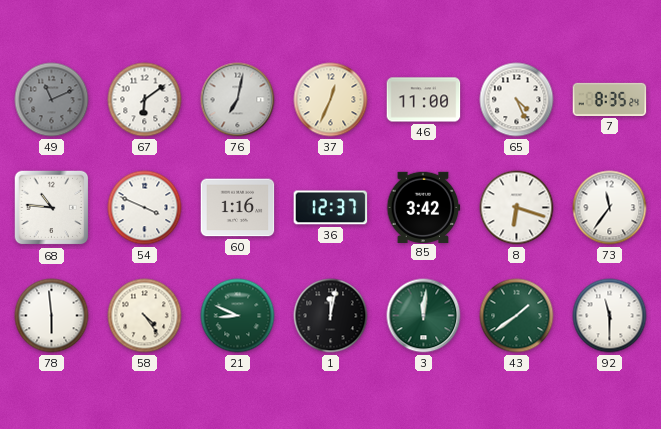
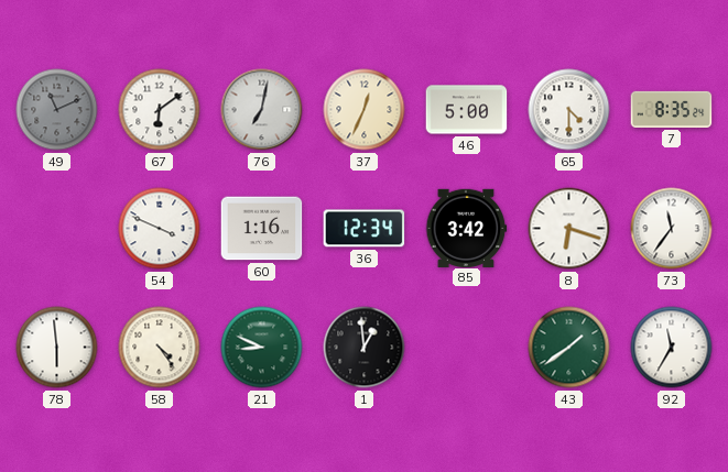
46: 11:00 -> 5:00 (467, 110)
65: 4:26 -> 4:30 (569, 110)
68: 10:46 -> none (52, 208)
36: 12:37 -> 12:34 (365, 229)
1: 12:02 -> 12:59 (365, 348)
3: 12:01 -> none (424, 316)
92: 11:30 -> 11:35 (672, 348)
